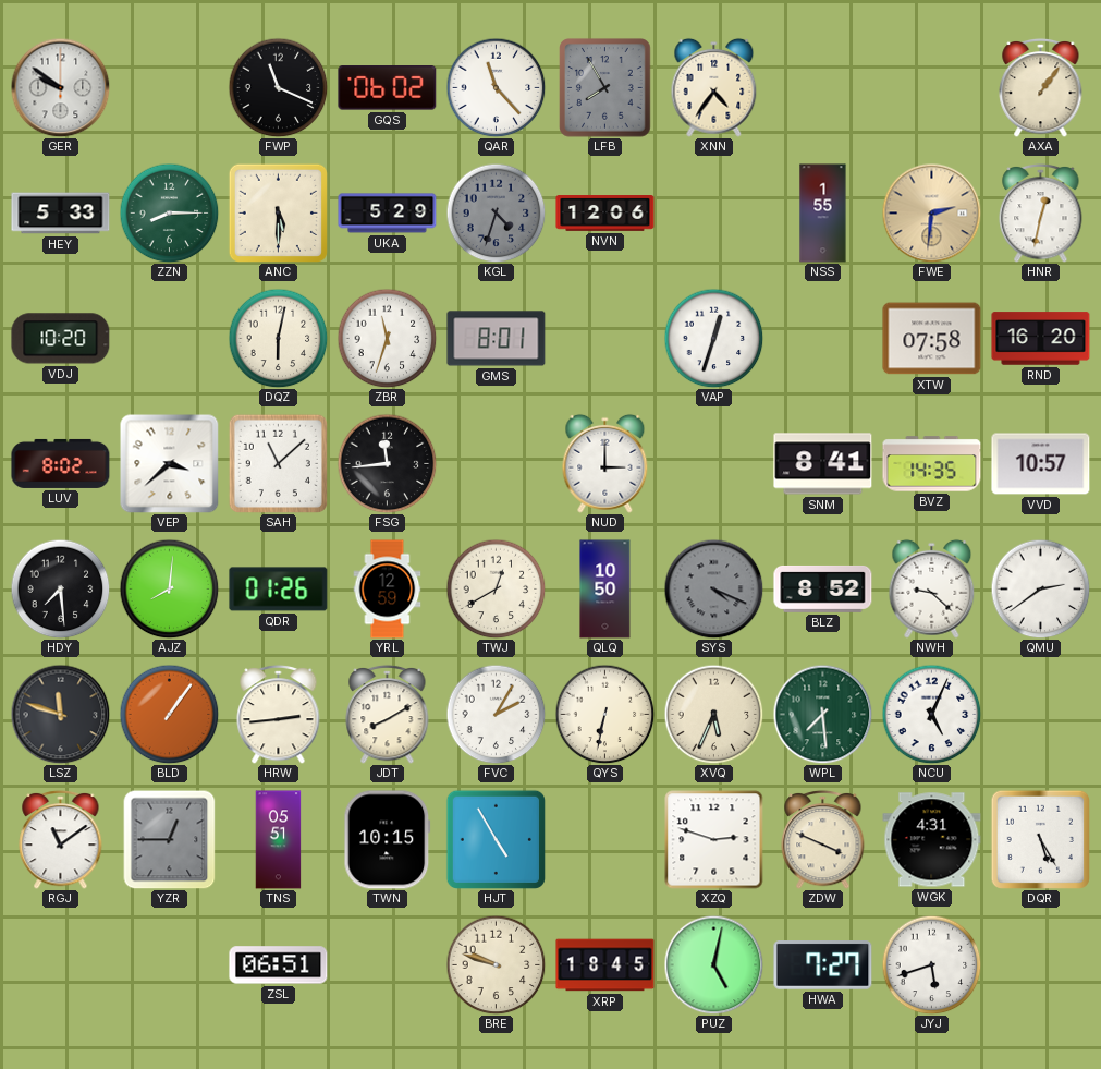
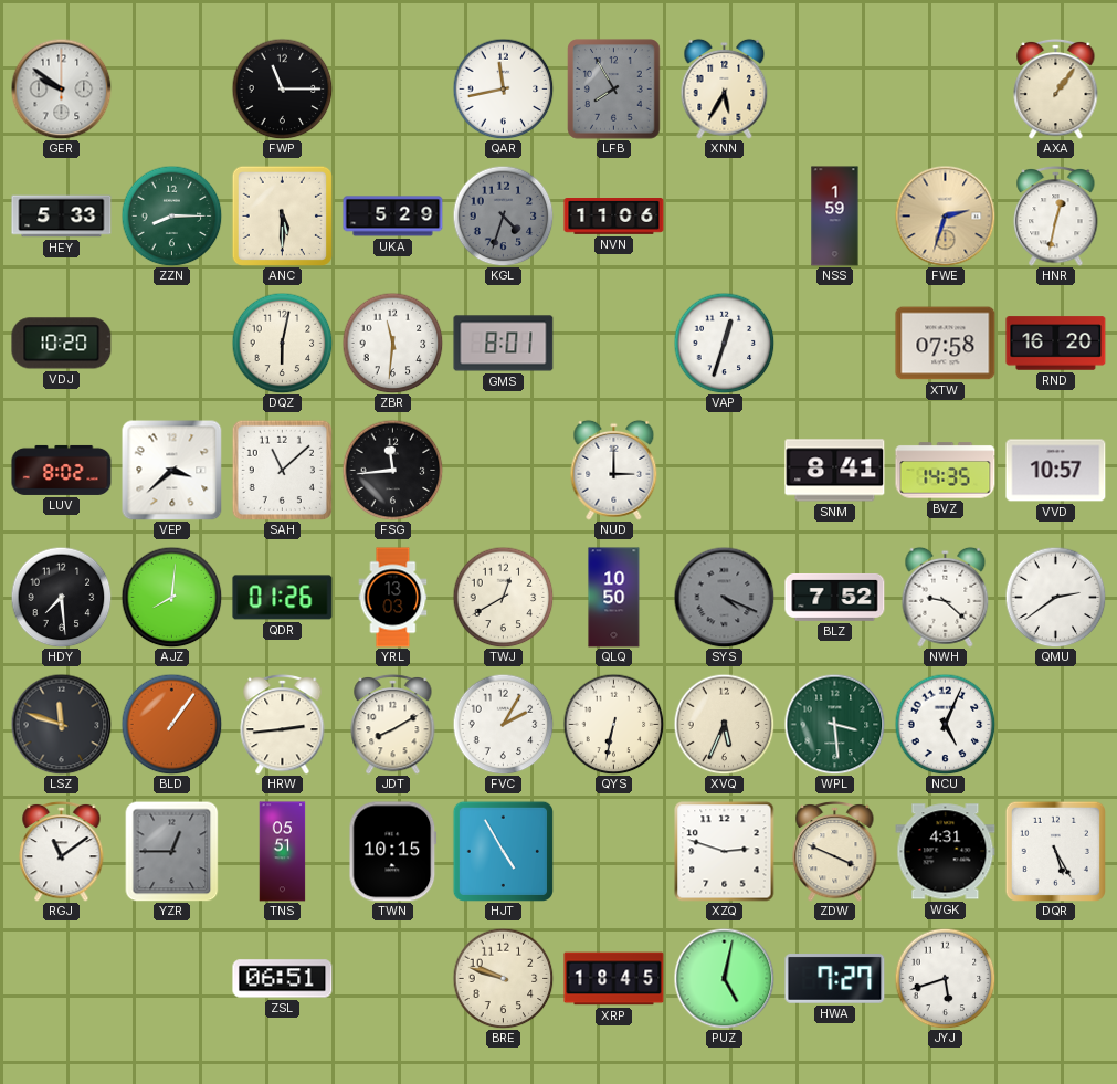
FWP: 11:19 -> 11:15 (282, 88)
GQS: 06:02 -> none (388, 88)
QAR: 11:23 -> 11:43 (503, 88)
XNN: 4:36 -> 5:35 (725, 88)
NVN: 12:06 -> 11:06 (614, 217)
NSS: 1:55 -> 1:59 (835, 217)
FWE: 2:31 -> 2:33 (945, 215)
ZBR: 11:33 -> 11:31 (392, 343)
YRL: 12:59 -> 13:03 (393, 598)
BLZ: 8:52 -> 7:52 (835, 597)
WPL: 7:29 -> 3:29 (834, 724)
